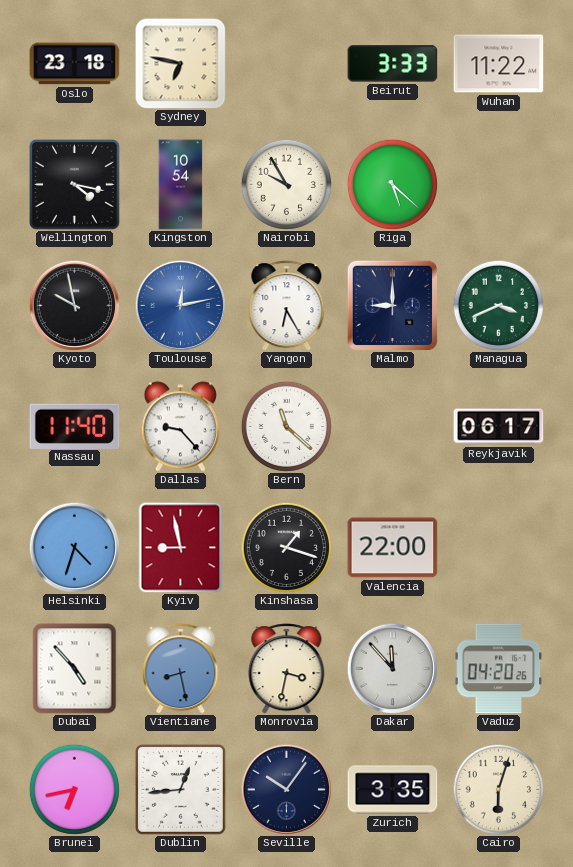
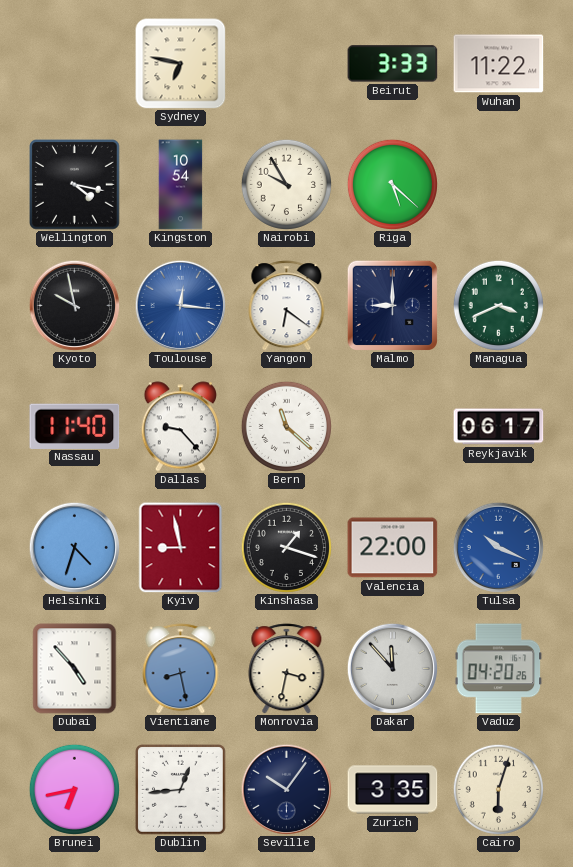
Oslo: 23:18 -> none (75, 64)
Toulouse: 12:13 -> 12:16 (180, 305)
Yangon: 6:25 -> 6:21 (287, 306)
Tulsa: none -> 10:19 (498, 547)
